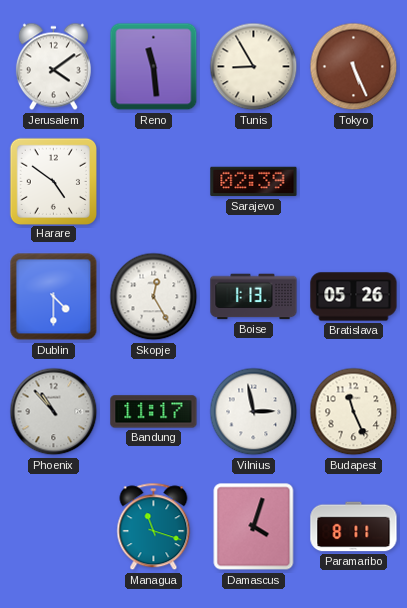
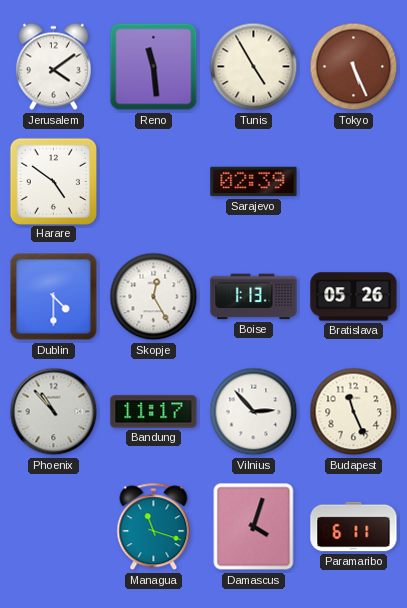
Tunis: 8:55 -> 4:55 (254, 67)
Vilnius: 2:58 -> 2:53 (254, 412)
Paramaribo: 8:11 -> 6:11 (354, 527)
